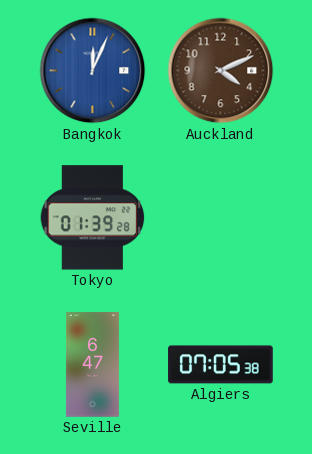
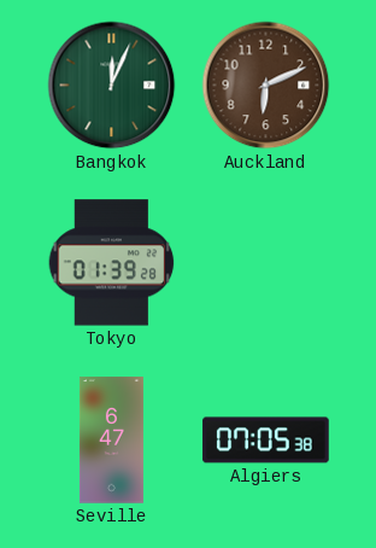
Bangkok dial: blue -> green (112, 86)
Auckland: 4:11 -> 6:11 (266, 86)
